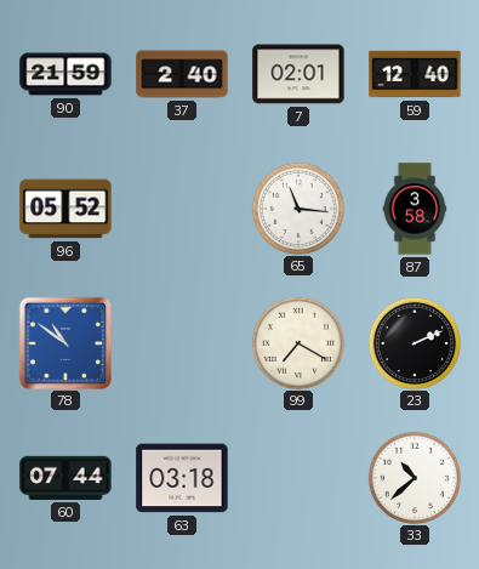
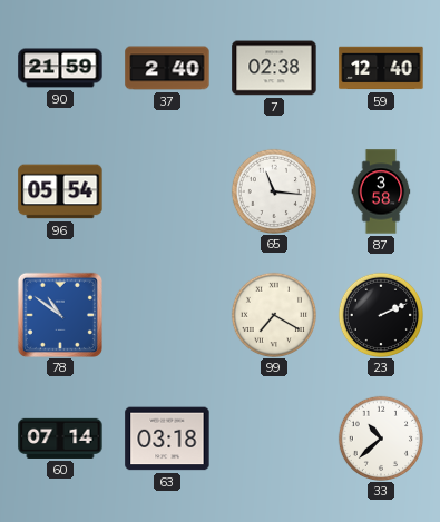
7: 02:01 -> 02:38 (274, 68)
96: 05:52 -> 05:54 (60, 191)
60: 07:44 -> 07:14 (60, 439)
